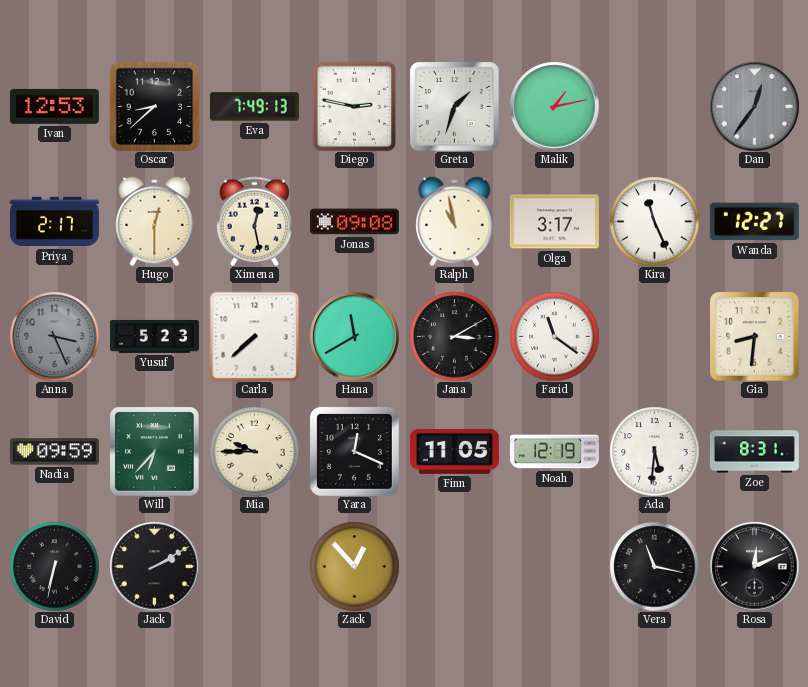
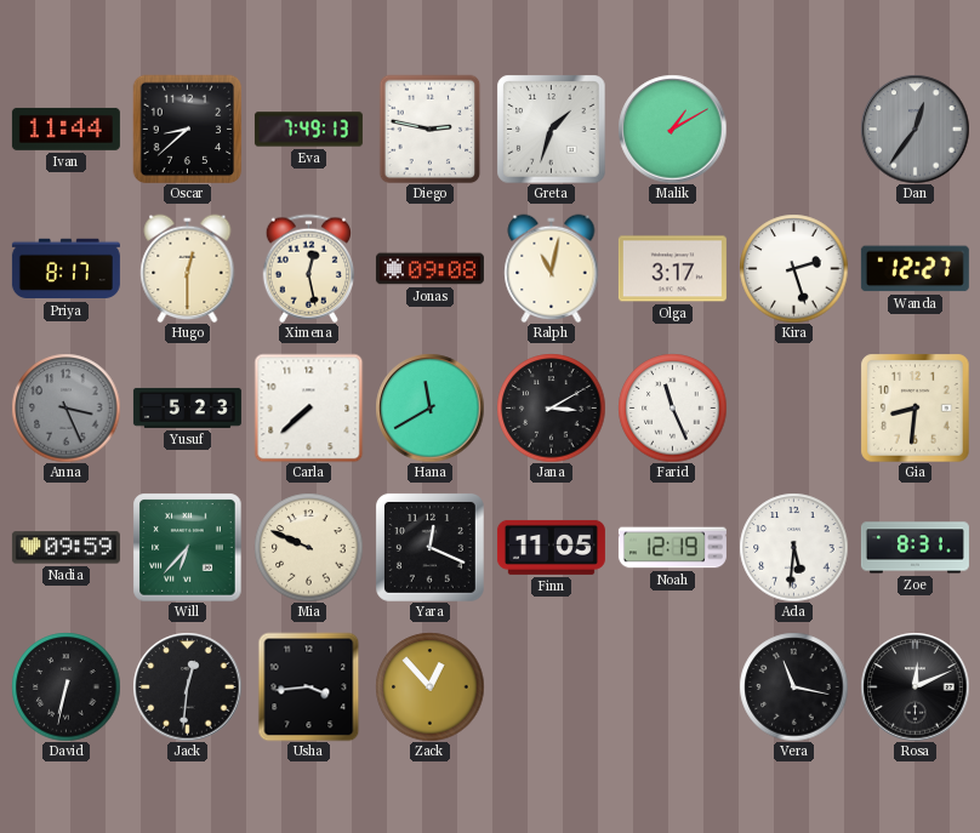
Ivan: 12:53 -> 11:44 (65, 129)
Malik: 1:13 -> 1:10 (672, 129)
Priya: 2:17 -> 8:17 (65, 269)
Ralph: 10:58 -> 11:02 (552, 268)
Kira: 11:26 -> 2:27 (793, 268)
Farid: 11:21 -> 11:26 (672, 407)
Mia: 9:45 -> 9:49 (308, 547)
Jack: 2:10 -> 12:31 (187, 686)
Usha: none -> 3:44 (309, 686)
